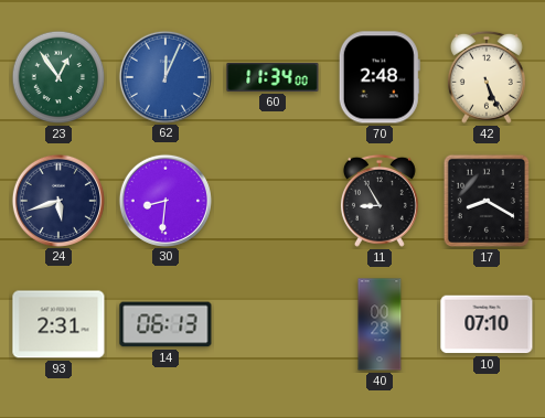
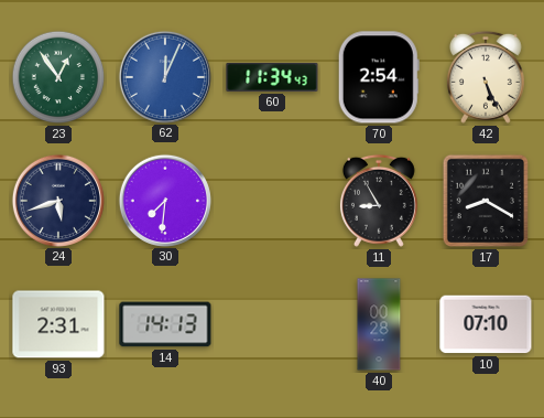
60: 11:34:00 -> 11:34:43 (272, 77)
70: 2:48 -> 2:54 (379, 77)
30: 8:31 -> 7:31 (164, 200)
14: 06:13 -> 14:13 (165, 324)
